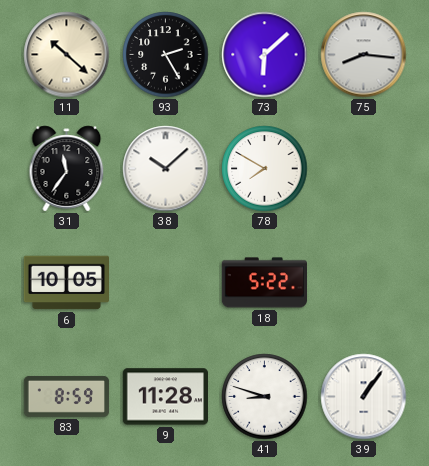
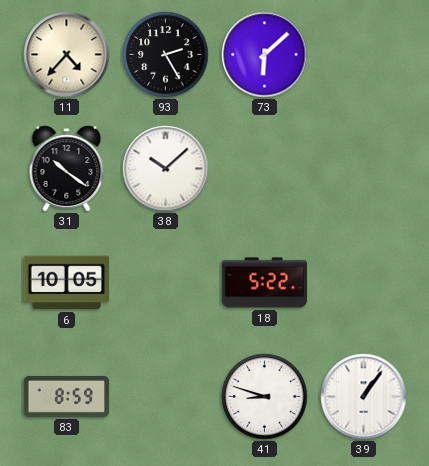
11: 10:22 -> 4:37 (67, 55)
75: 8:16 -> none (364, 55)
31: 11:36 -> 10:21 (67, 169)
78: 7:50 -> none (265, 169)
9: 11:28 -> none (165, 397)
